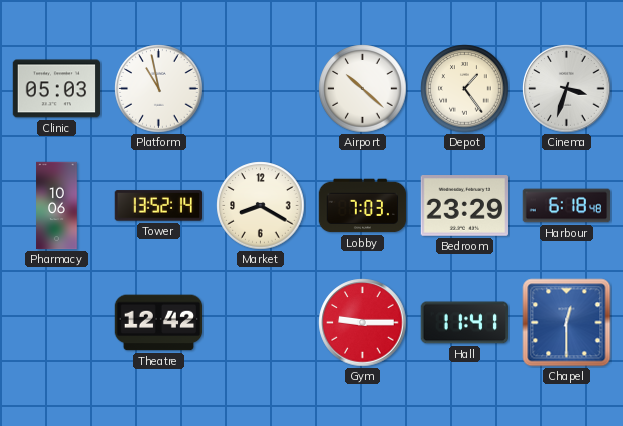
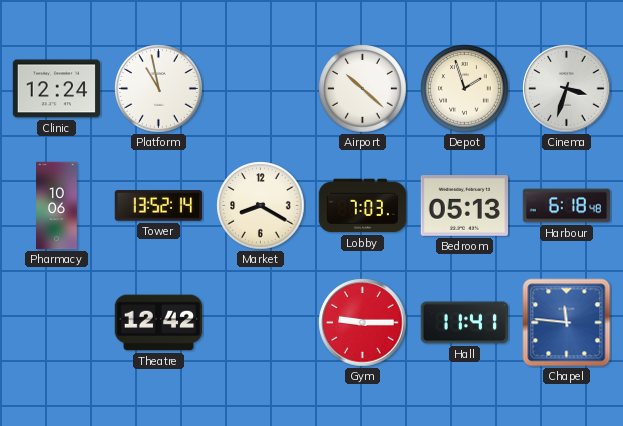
Clinic: 05:03 -> 12:24 (57, 89)
Depot: 1:24 -> 1:57 (465, 89)
Bedroom: 23:29 -> 05:13 (464, 206)
Chapel: 12:30 -> 11:46 (567, 323)
